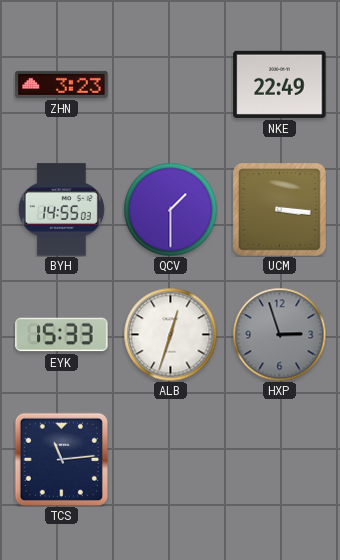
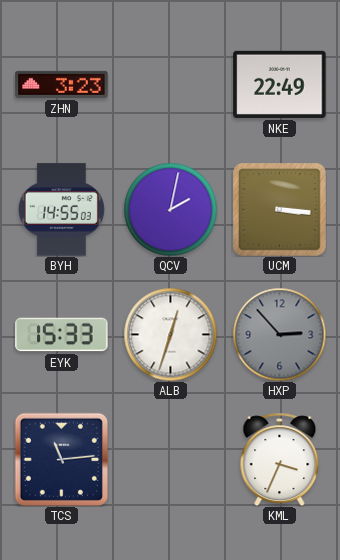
QCV: 1:30 -> 2:02 (170, 209)
HXP: 2:57 -> 2:53 (279, 334)
KML: none -> 3:34 (280, 459)
